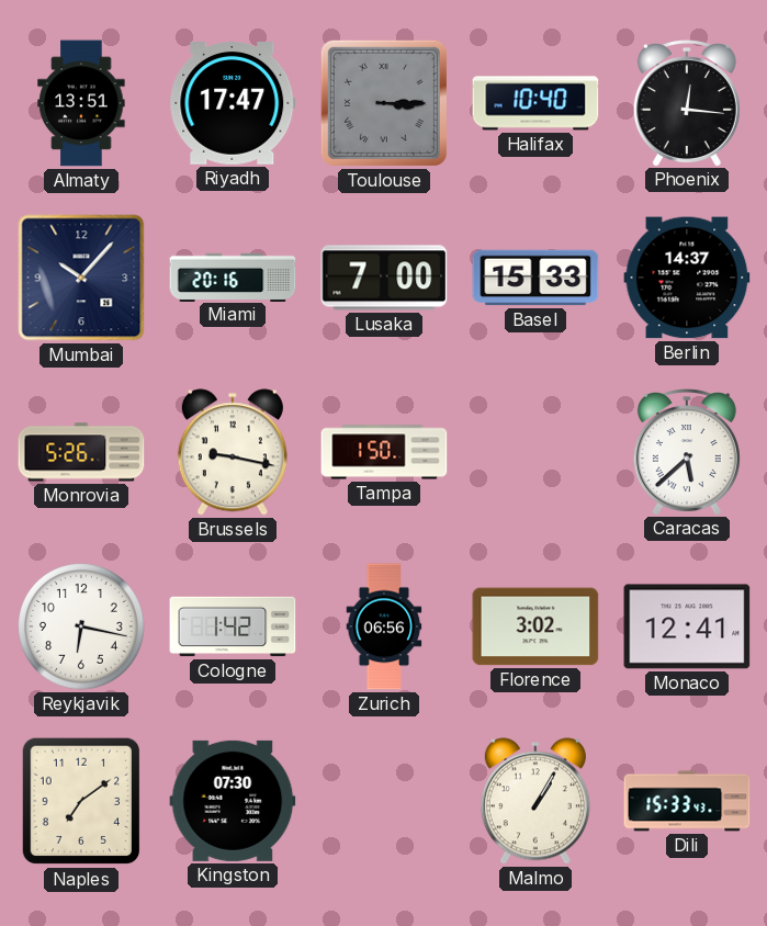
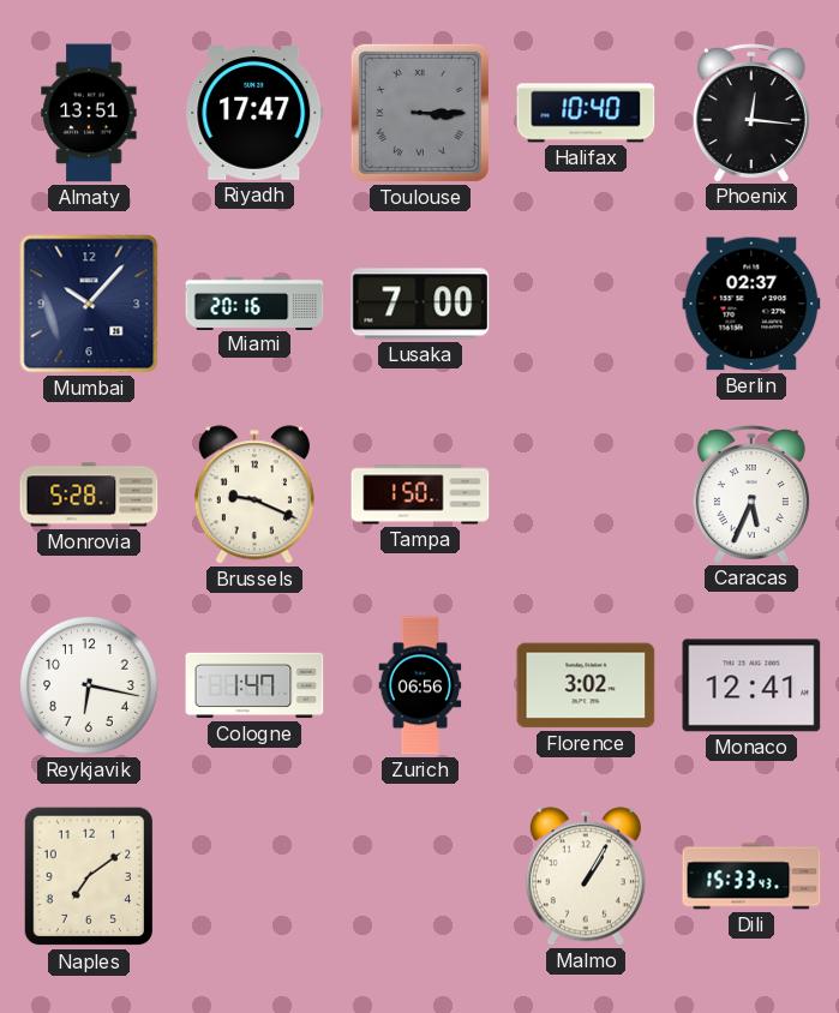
Basel: 15:33 -> none (535, 278)
Berlin: 14:37 -> 02:37 (751, 304)
Monrovia: 5:26 -> 5:28 (89, 494)
Brussels: 9:17 -> 9:19 (254, 494)
Caracas: 5:38 -> 5:34 (751, 494)
Cologne: 1:42 -> 1:47 (254, 685)
Kingston: 07:30 -> none (233, 801)
